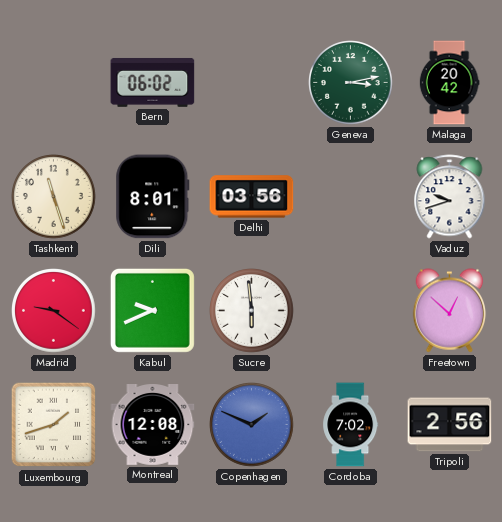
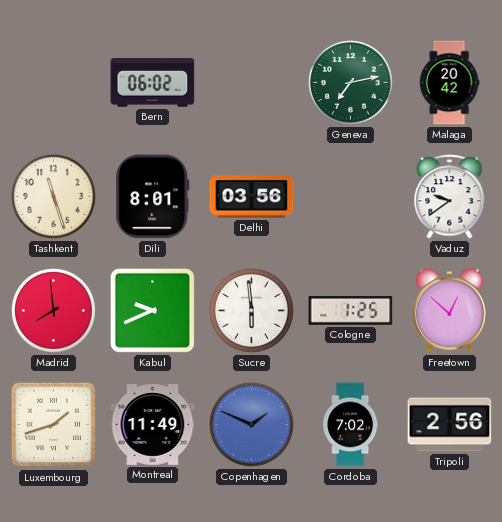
Geneva: 3:13 -> 7:13 (351, 83)
Vaduz: 9:42 -> 9:39 (450, 197)
Madrid: 9:21 -> 7:59 (54, 311)
Cologne: none -> 1:25 (351, 310)
Montreal: 12:08 -> 11:49 (153, 425)
